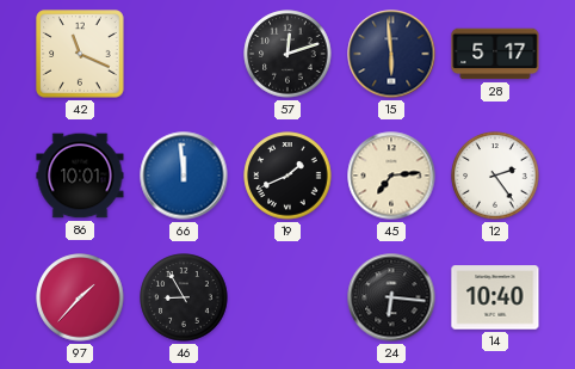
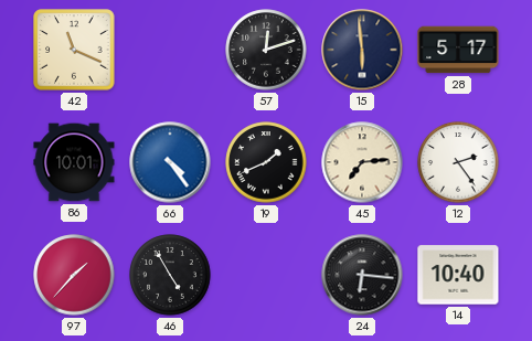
66: 11:59 -> 4:24 (170, 162)
46: 8:55 -> 4:55 (170, 275)
